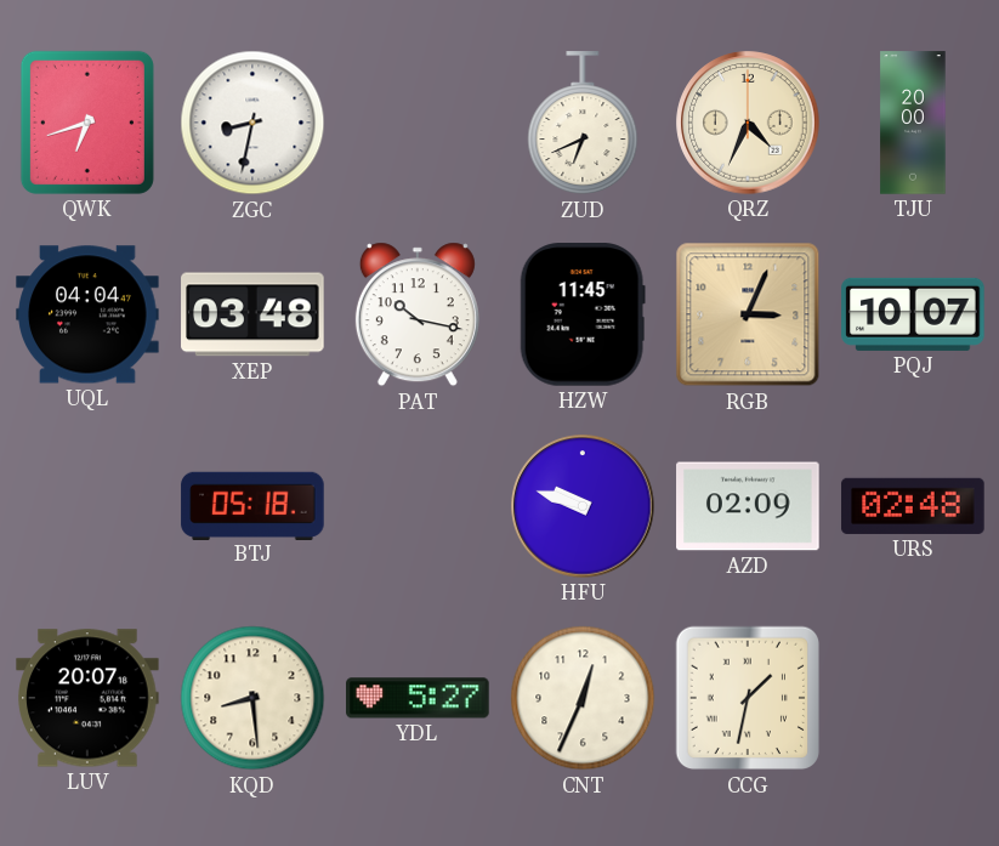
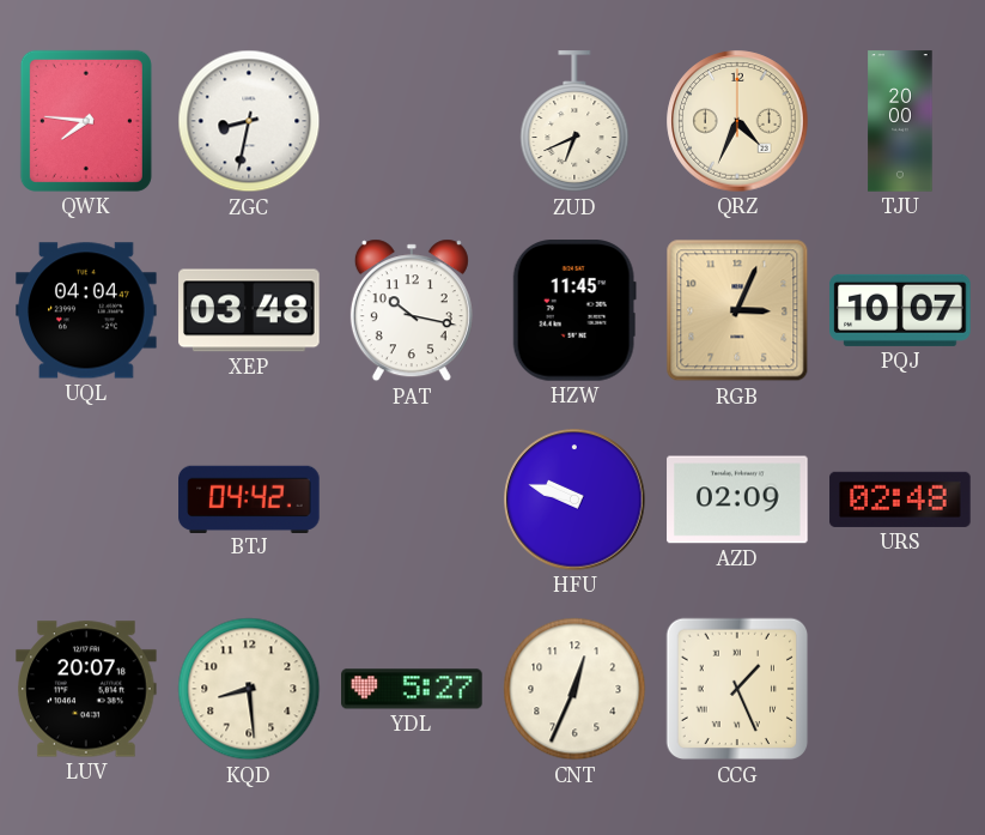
QWK: 6:42 -> 7:46 (86, 121)
BTJ: 05:18 -> 04:42 (249, 498)
CCG: 1:32 -> 1:26 (737, 689)
